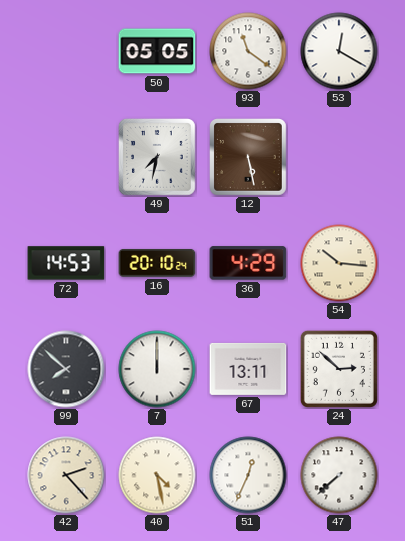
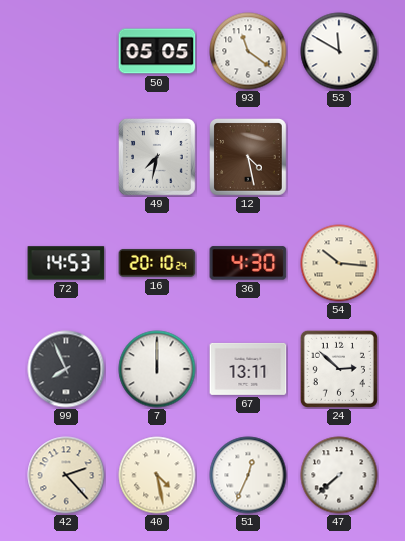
53: 12:20 -> 11:50 (339, 51)
12: 5:28 -> 4:28 (249, 158)
36: 4:29 -> 4:30 (248, 263)
99: 7:52 -> 7:56 (66, 369)
